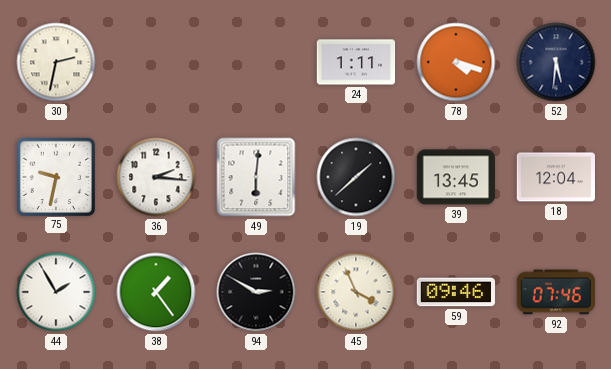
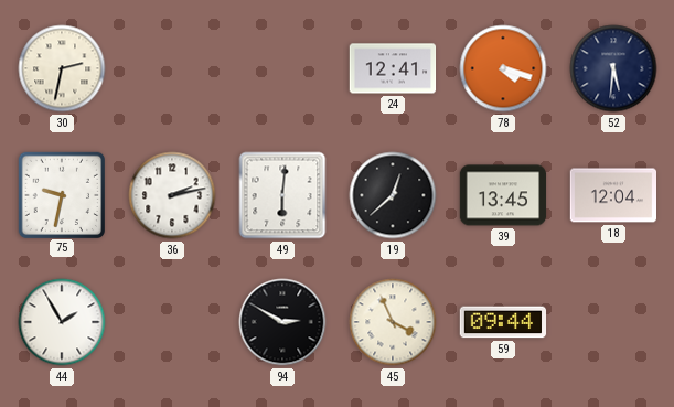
24: 1:11 -> 12:41 (393, 68)
36: 2:16 -> 2:13 (172, 195)
19: 1:38 -> 12:38 (393, 195)
38: 1:24 -> none (156, 292)
59: 09:46 -> 09:44 (503, 322)
92: 07:46 -> none (556, 292)
